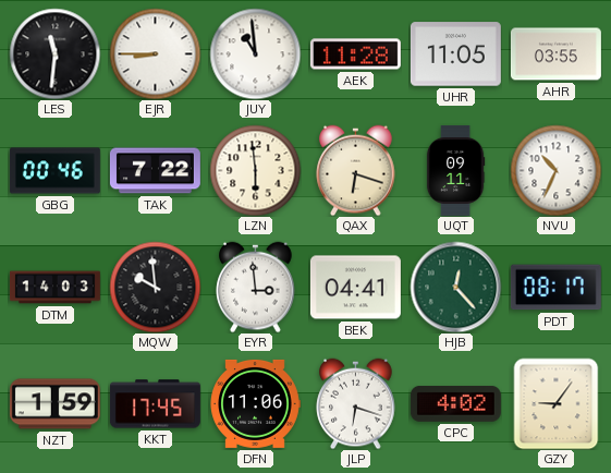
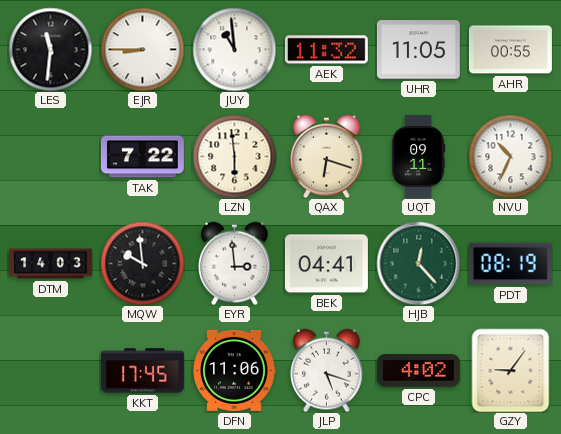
AEK: 11:28 -> 11:32 (326, 50)
AHR: 03:55 -> 00:55 (510, 50)
GBG: 00:46 -> none (54, 171)
PDT: 08:17 -> 08:19 (510, 264)
NZT: 1:59 -> none (54, 404)
JLP: 6:18 -> 5:18 (327, 370)
